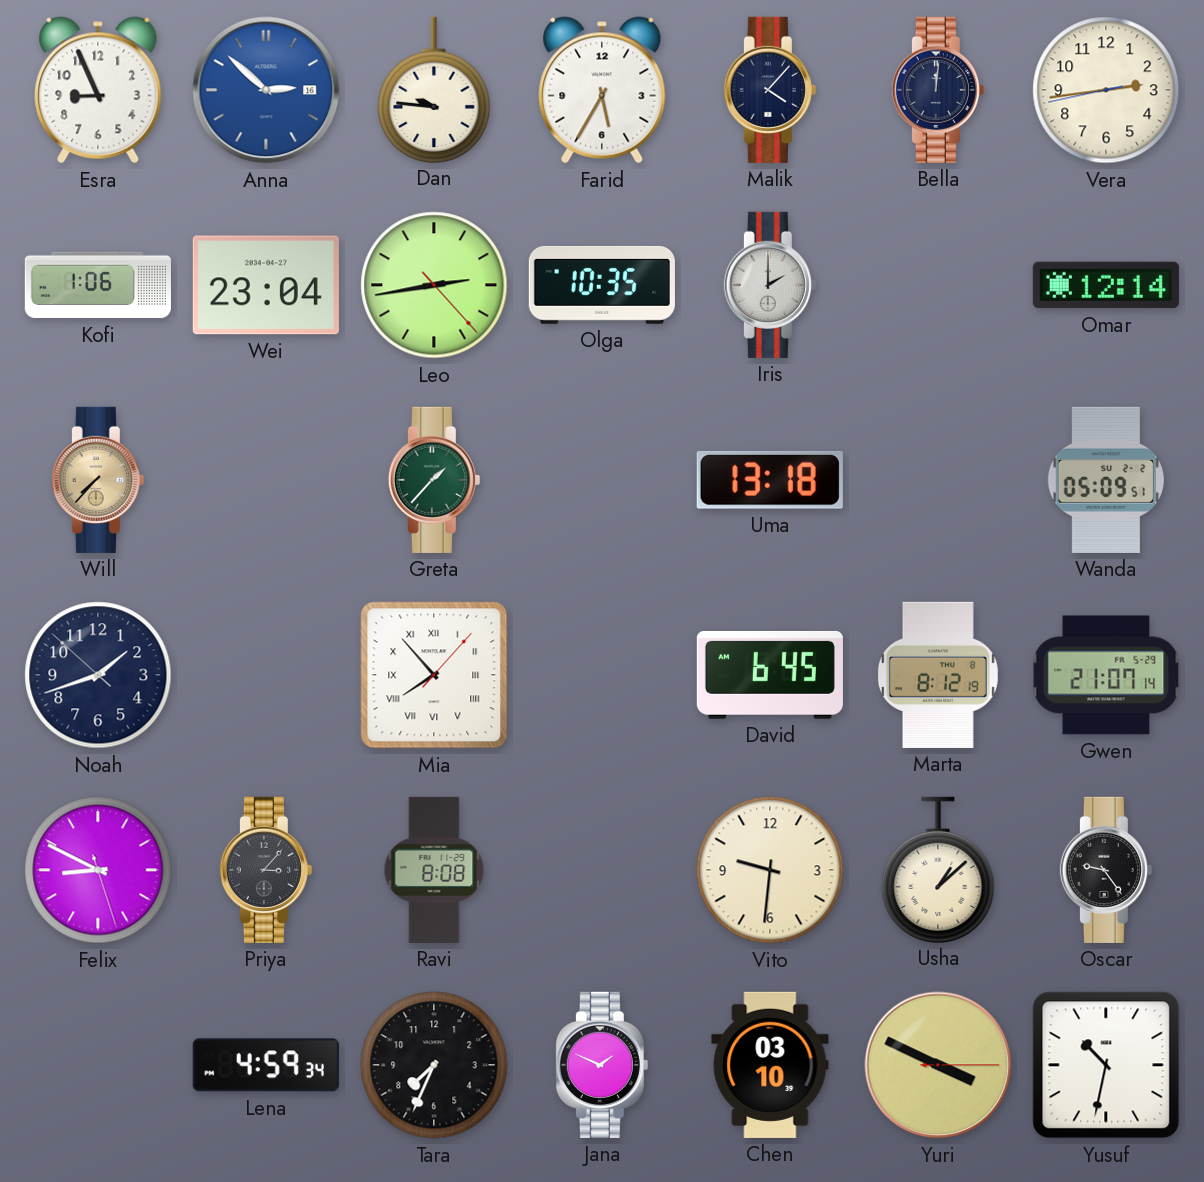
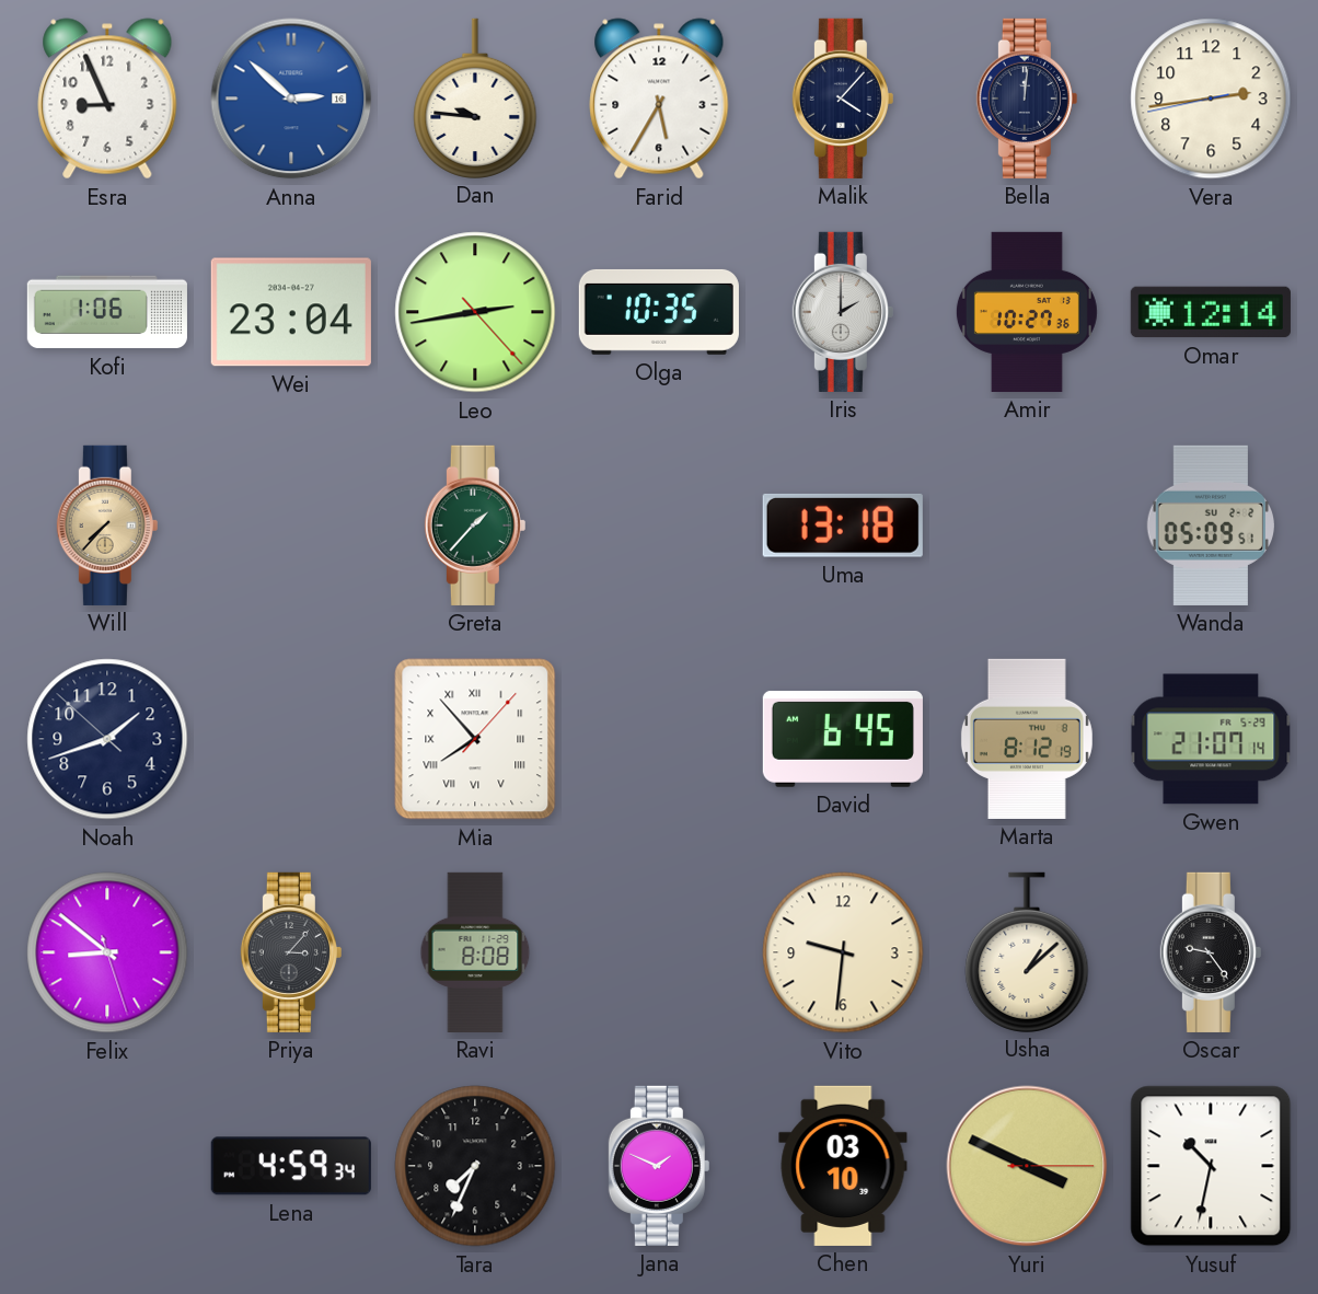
Amir: none -> 10:27 (1027, 312)
Felix: 8:49 -> 8:51 (107, 952)
